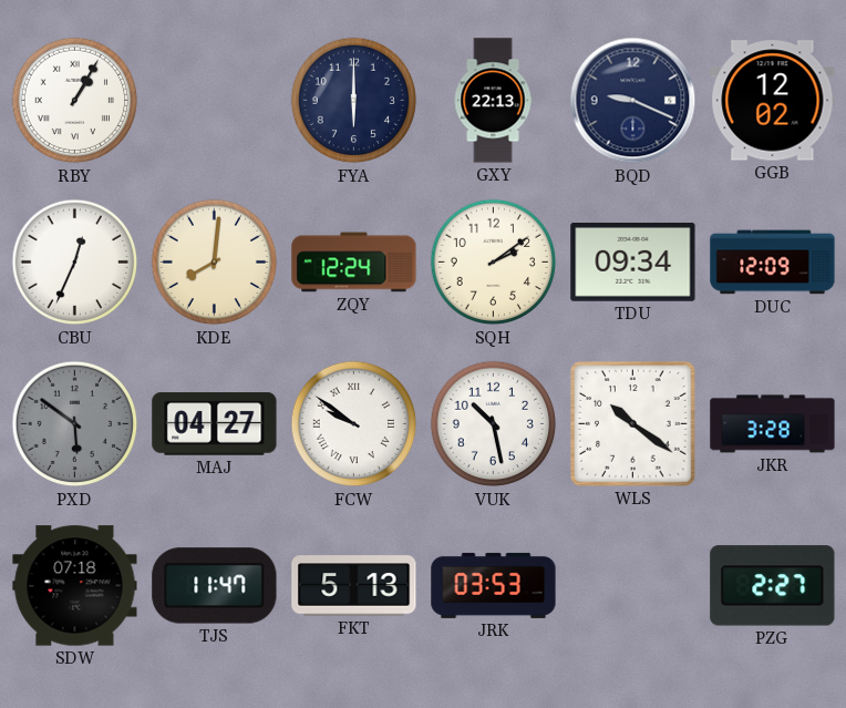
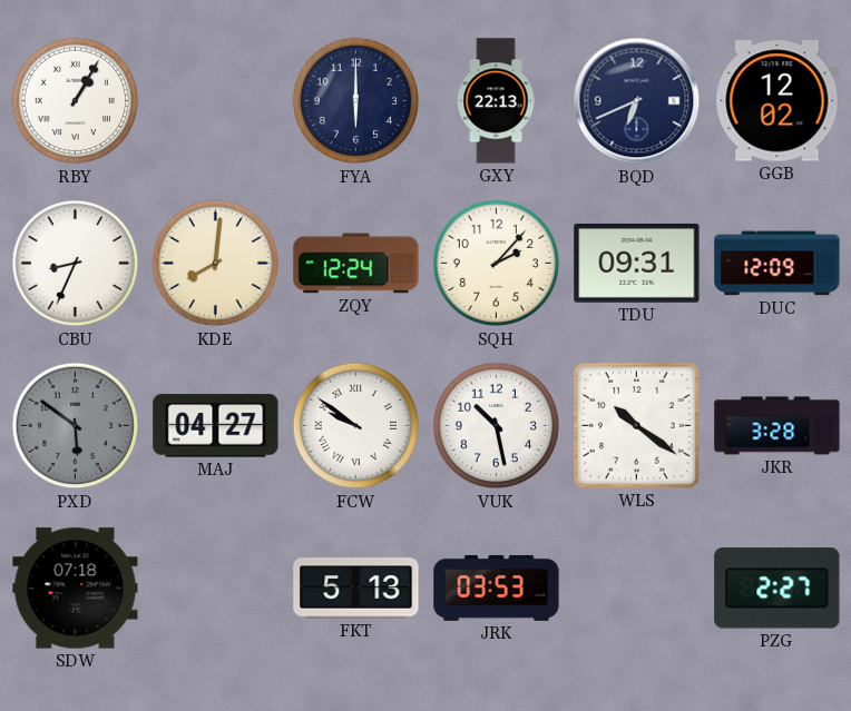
BQD: 9:19 -> 6:41 (637, 101)
CBU: 12:34 -> 8:34 (76, 264)
SQH: 2:09 -> 2:07 (497, 264)
TDU: 09:34 -> 09:31 (637, 263)
TJS: 11:47 -> none (215, 586)
